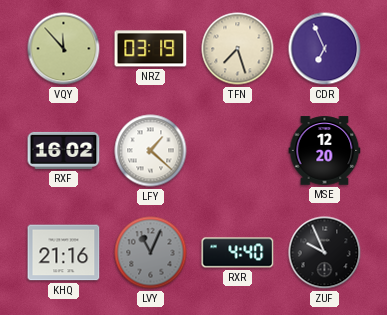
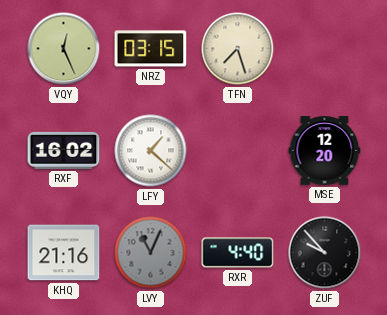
VQY: 11:53 -> 12:26 (64, 49)
NRZ: 03:19 -> 03:15 (151, 49)
CDR: 6:56 -> none (325, 49)
ZUF: 9:56 -> 9:53 (325, 253)
